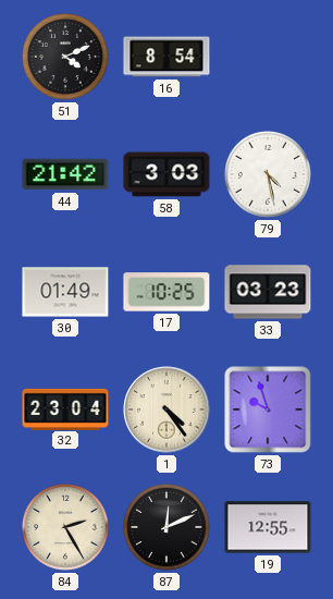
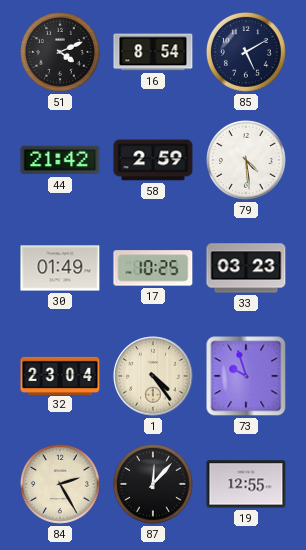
85: none -> 5:10 (247, 53)
58: 3:03 -> 2:59 (153, 160)
79: 4:28 -> 4:29 (247, 161)
87: 12:11 -> 12:07 (154, 485)
